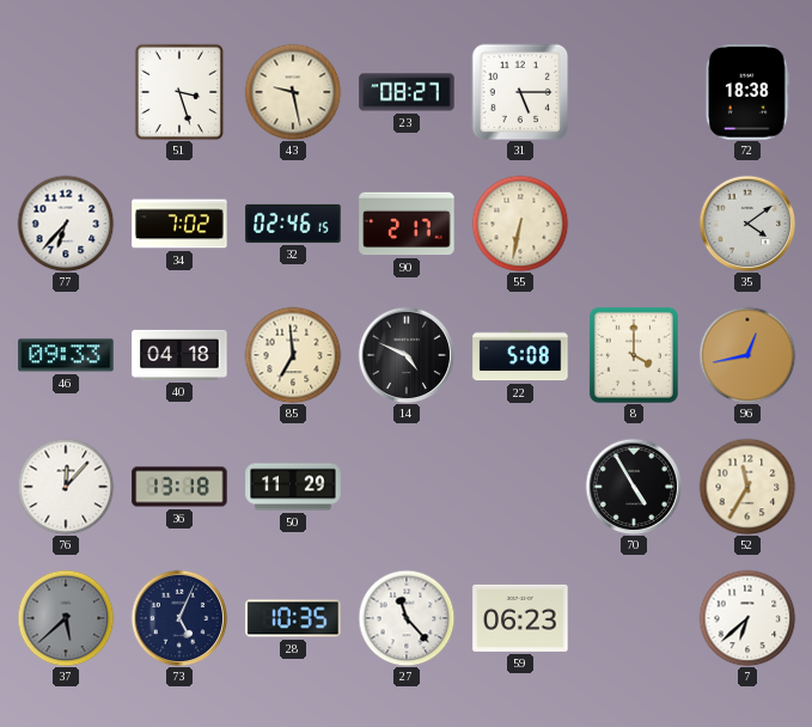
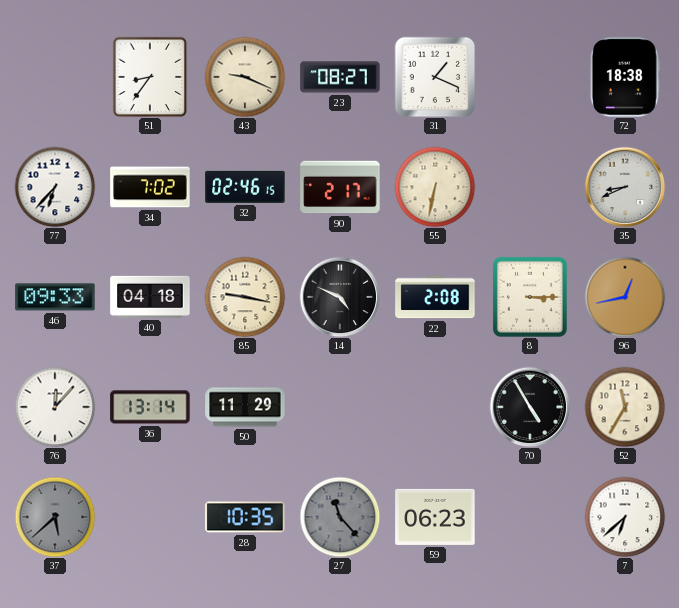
51: 3:27 -> 8:36 (150, 77)
43: 9:28 -> 9:19 (245, 77)
31: 5:15 -> 1:19 (435, 77)
35: 4:09 -> 8:41 (625, 187)
85: 6:59 -> 9:17 (245, 297)
22: 5:08 -> 2:08 (435, 297)
8: 4:00 -> 3:15 (530, 297)
36: 13:18 -> 13:14 (150, 407)
73: 5:04 -> none (179, 618)
27 dial: white -> grey (340, 517)
